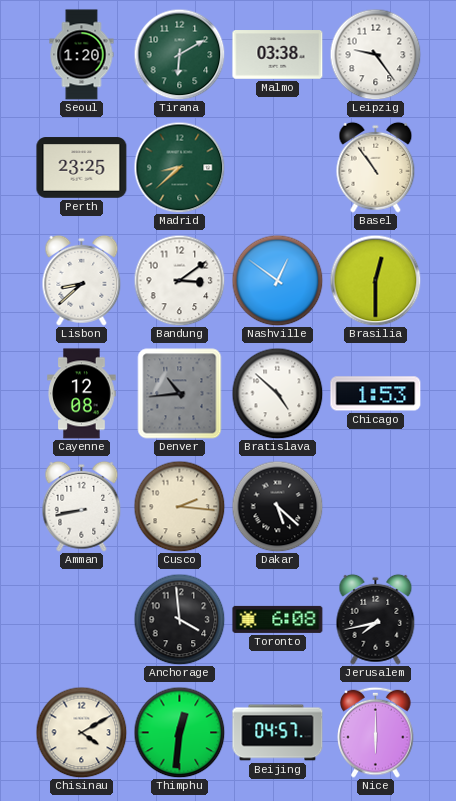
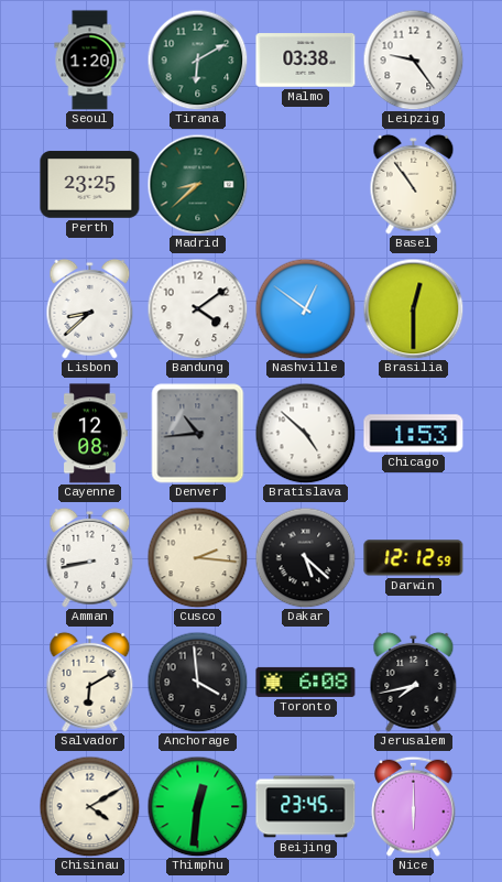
Bandung: 3:09 -> 4:09 (197, 308)
Darwin: none -> 12:12 (414, 558)
Salvador: none -> 6:10 (90, 682)
Beijing: 04:57 -> 23:45 (306, 807)
